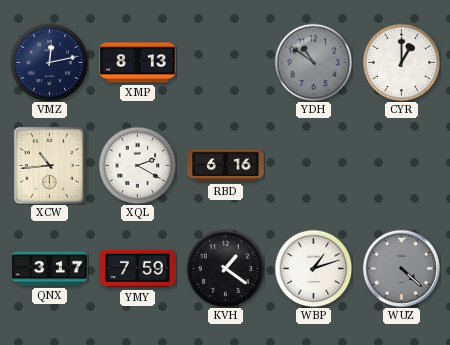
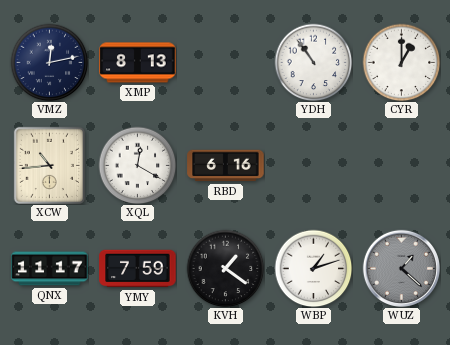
YDH: 10:51 -> 10:54 (313, 62)
YDH dial: grey -> white (313, 62)
XQL: 2:20 -> 12:20 (137, 165)
QNX: 3:17 -> 11:17 (50, 269)
WUZ: 4:22 -> 1:22 (401, 268)
